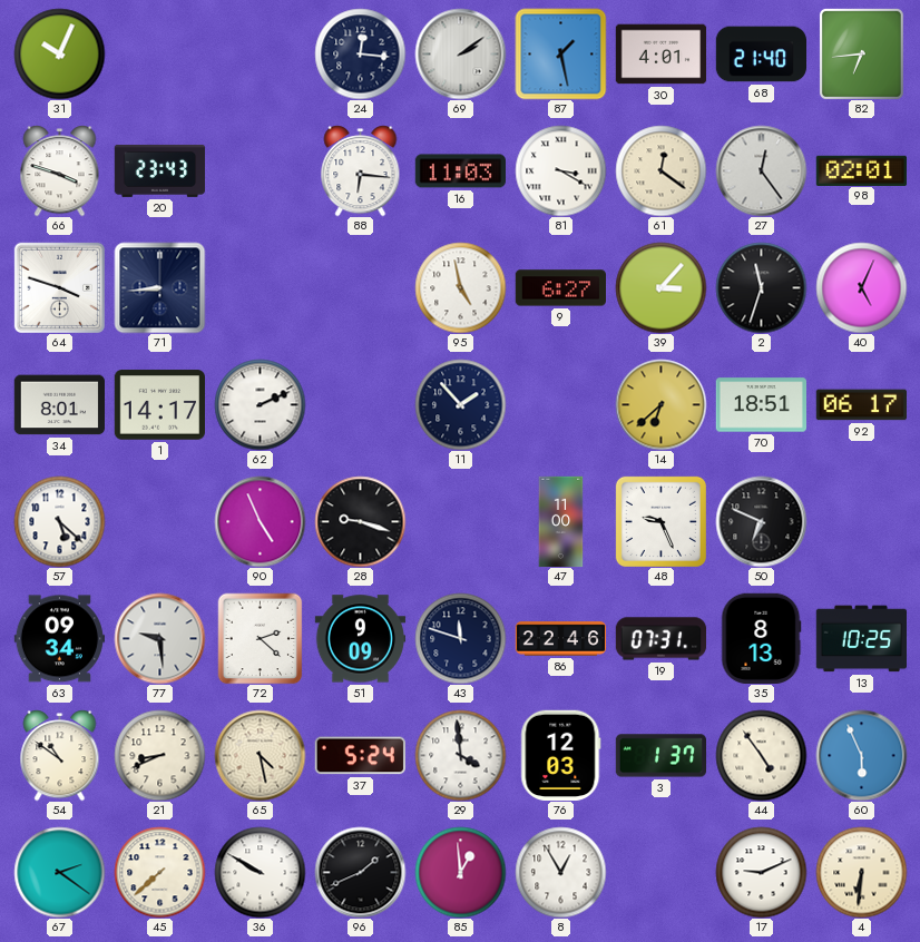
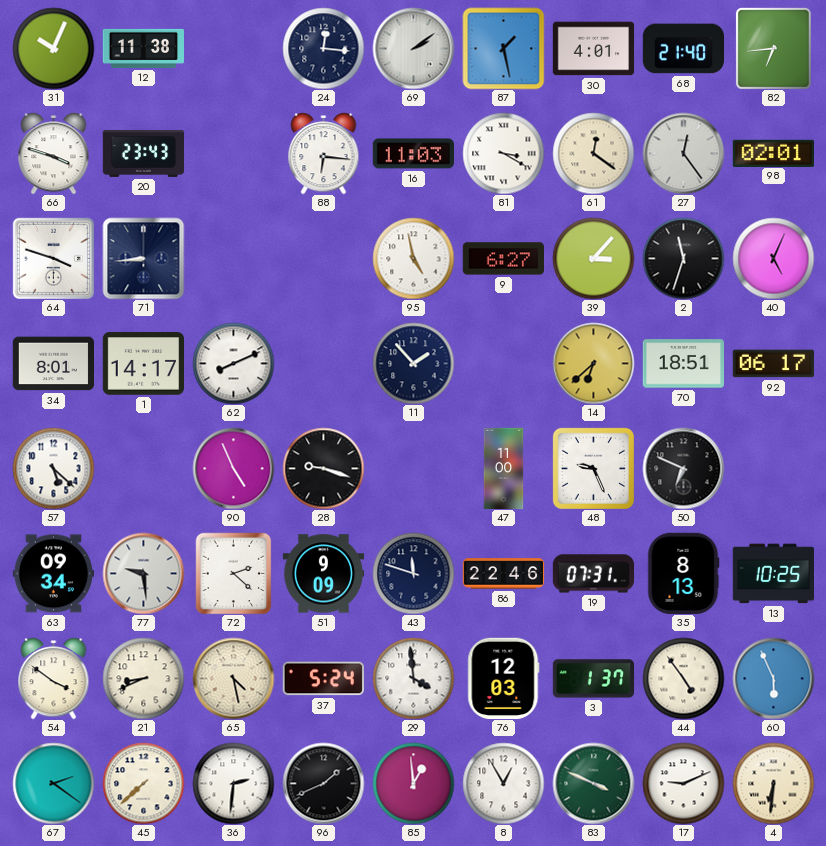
12: none -> 11:38 (143, 48)
62: 2:11 -> 8:11 (233, 363)
54: 10:51 -> 3:51 (54, 678)
36: 9:50 -> 2:31 (233, 783)
83: none -> 3:49 (593, 783)
